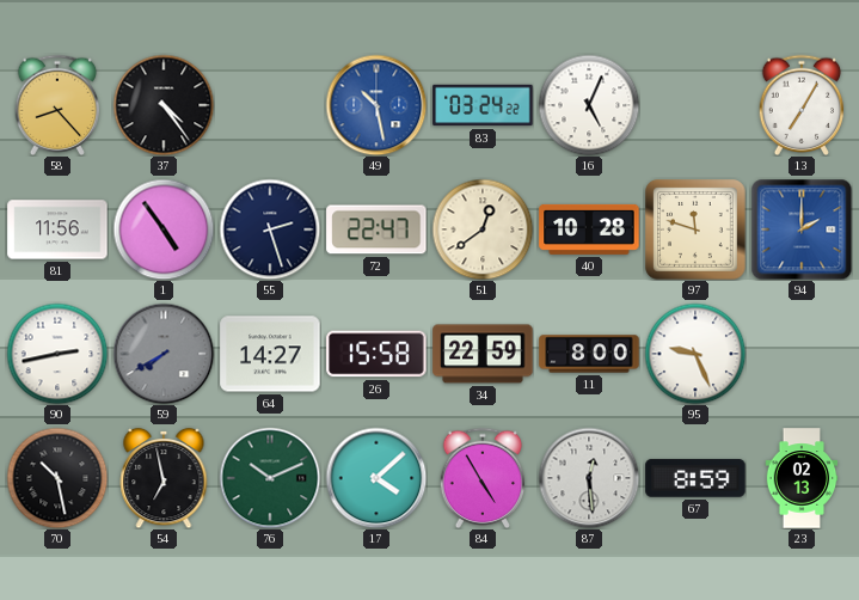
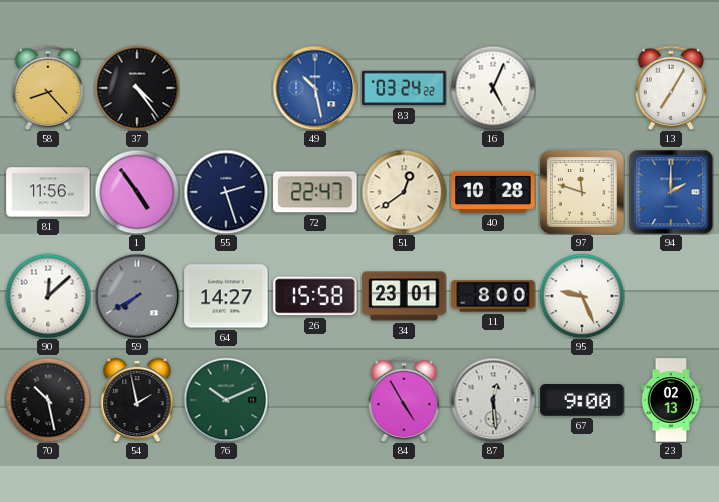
90: 2:43 -> 12:08 (48, 296)
34: 22:59 -> 23:01 (404, 296)
54: 6:58 -> 1:58 (137, 400)
17: 4:08 -> none (376, 478)
67: 8:59 -> 9:00 (582, 400)
